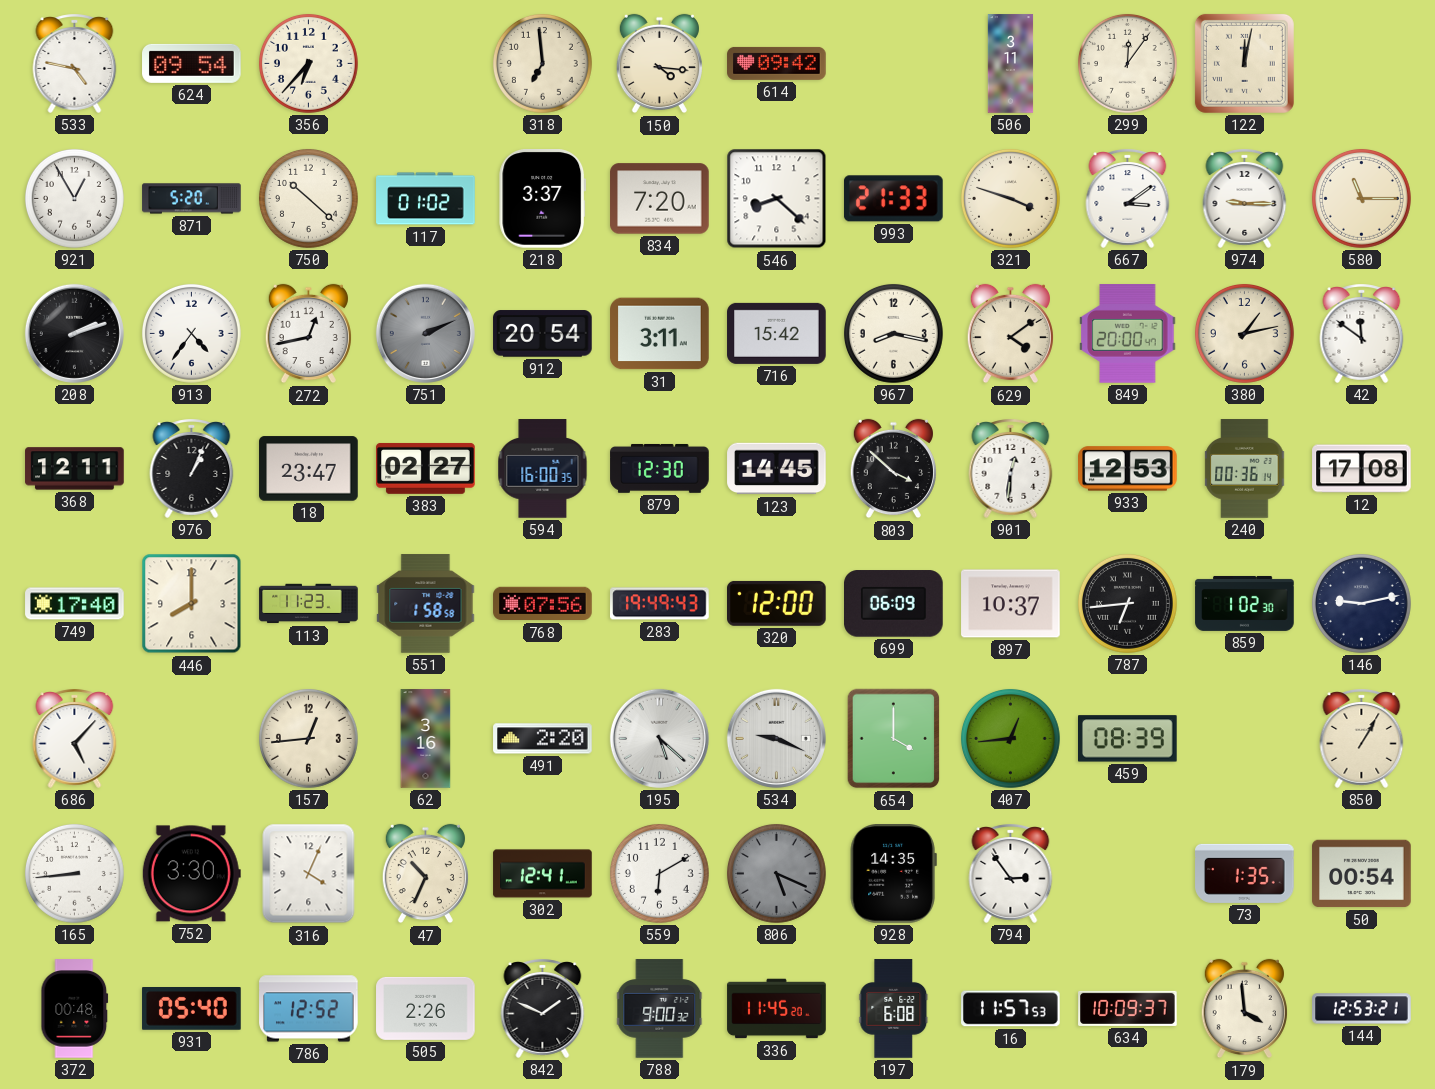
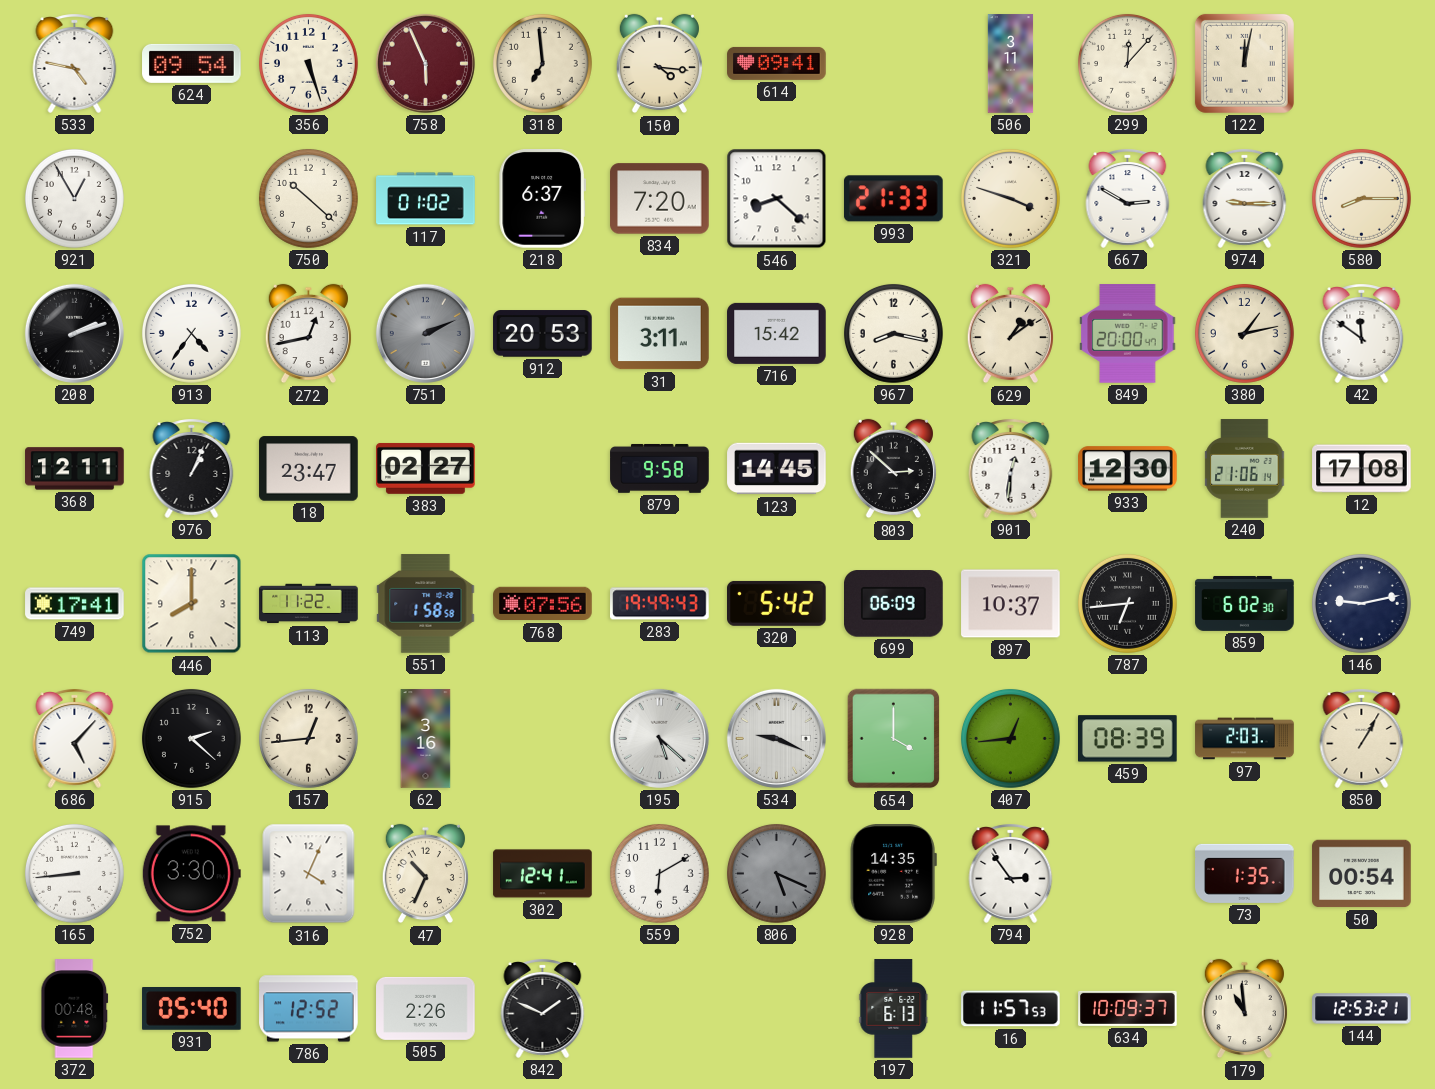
356: 6:37 -> 5:27 (308, 63)
758: none -> 5:56 (425, 63)
614: 09:42 -> 09:41 (777, 63)
299: 12:06 -> 12:07 (1127, 63)
871: 5:20 -> none (192, 199)
218: 3:37 -> 6:37 (543, 199)
667: 3:09 -> 2:50 (1128, 198)
580: 11:15 -> 8:15 (1361, 198)
912: 20:54 -> 20:53 (543, 334)
629: 4:09 -> 1:09 (1010, 334)
594: 16:00 -> none (543, 469)
879: 12:30 -> 9:58 (660, 469)
803: 3:52 -> 2:52 (893, 469)
933: 12:53 -> 12:30 (1128, 469)
240: 00:36 -> 21:06 (1245, 469)
749: 17:40 -> 17:41 (75, 604)
113: 11:23 -> 11:22 (309, 604)
320: 12:00 -> 5:42 (777, 603)
859: 1:02 -> 6:02 (1245, 603)
915: none -> 2:22 (191, 738)
491: 2:20 -> none (543, 739)
97: none -> 2:03 (1245, 739)
788: 9:00 -> none (660, 1009)
336: 11:45 -> none (777, 1009)
197: 6:08 -> 6:13 (894, 1009)
179: 3:59 -> 10:59 (1244, 1009)
